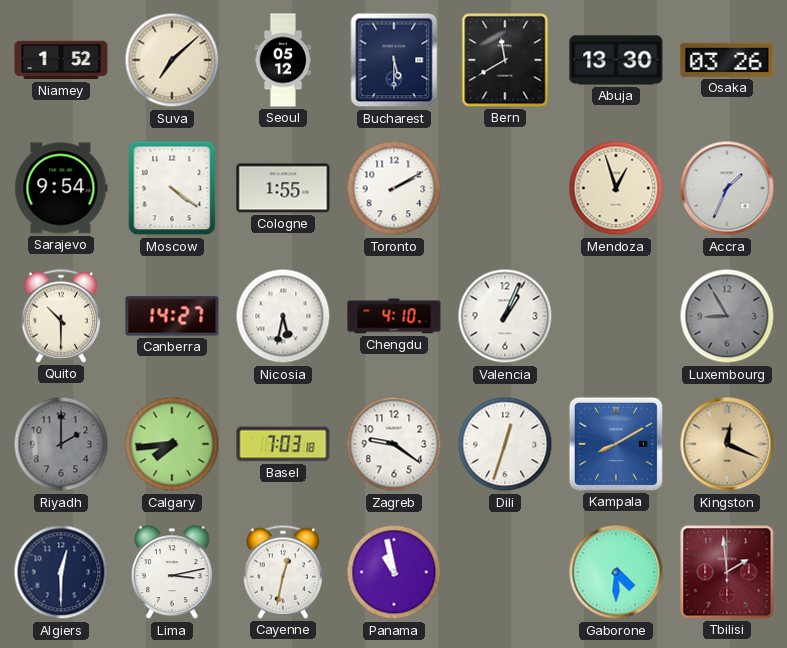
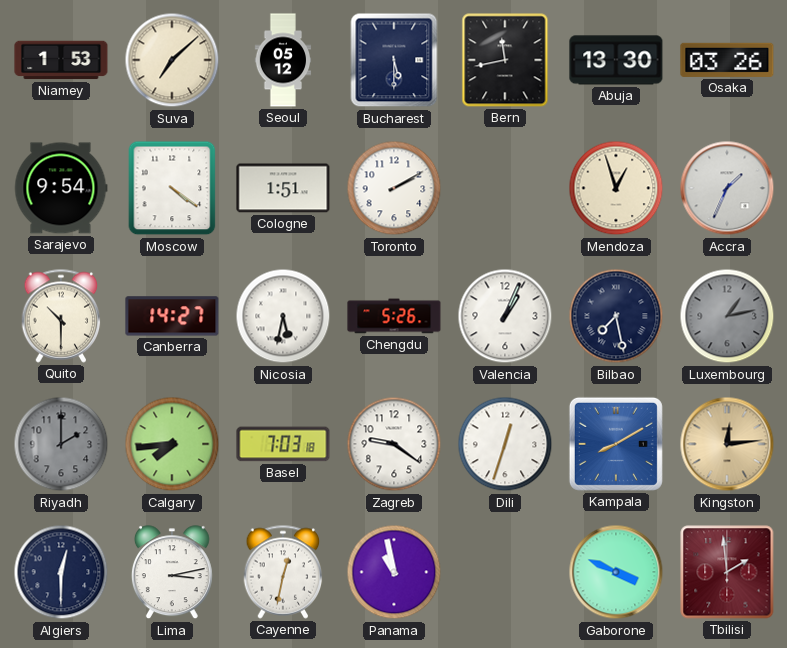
Niamey: 1:52 -> 1:53 (61, 60)
Bern: 11:40 -> 11:43 (505, 60)
Cologne: 1:55 -> 1:51 (283, 188)
Chengdu: 4:10 -> 5:26 (394, 316)
Bilbao: none -> 7:28 (616, 316)
Luxembourg: 8:55 -> 1:13 (727, 316)
Kingston: 12:19 -> 12:14 (727, 444)
Gaborone: 4:30 -> 3:49 (616, 572)
